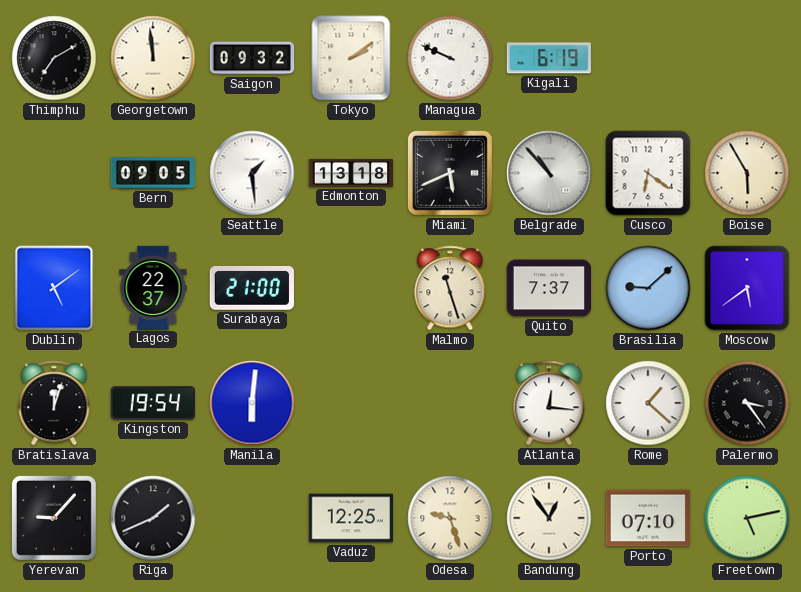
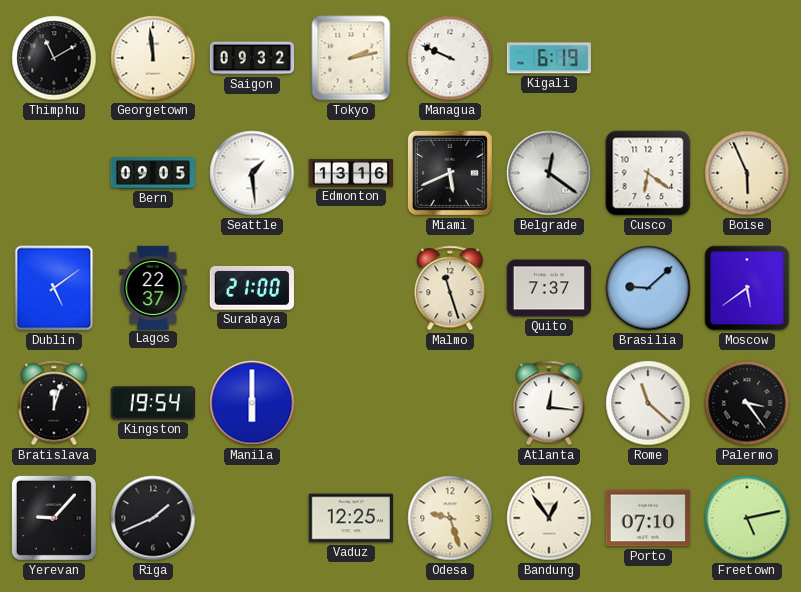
Thimphu: 7:10 -> 11:10 (54, 58)
Tokyo: 2:09 -> 2:13 (351, 58)
Edmonton: 13:18 -> 13:16 (351, 173)
Belgrade: 10:53 -> 12:21 (549, 173)
Boise: 5:55 -> 5:56 (747, 173)
Manila: 6:01 -> 6:00 (252, 403)
Rome: 1:22 -> 11:22 (648, 403)
